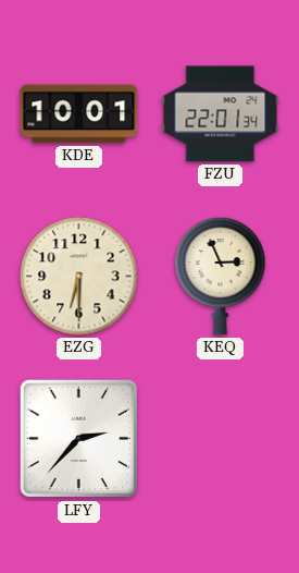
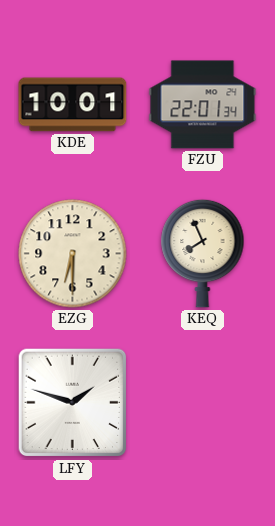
KEQ: 2:56 -> 7:56 (203, 253)
LFY: 2:37 -> 1:48 (73, 403)
